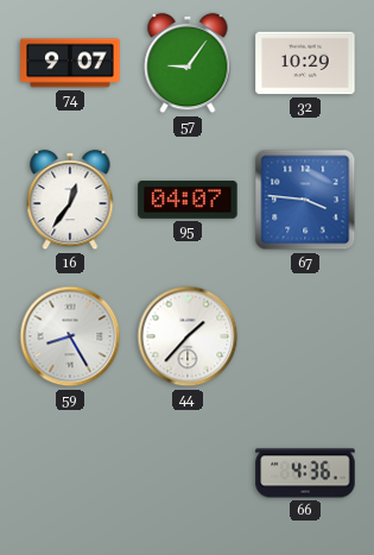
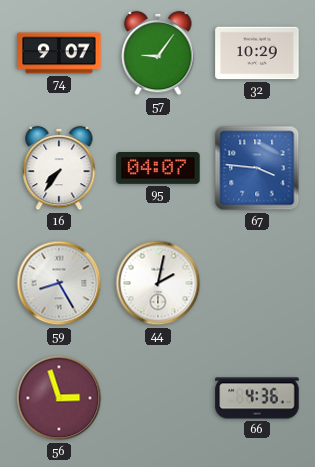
16: 12:36 -> 7:36 (59, 168)
44: 1:37 -> 2:02 (158, 283)
56: none -> 2:57 (59, 398)
